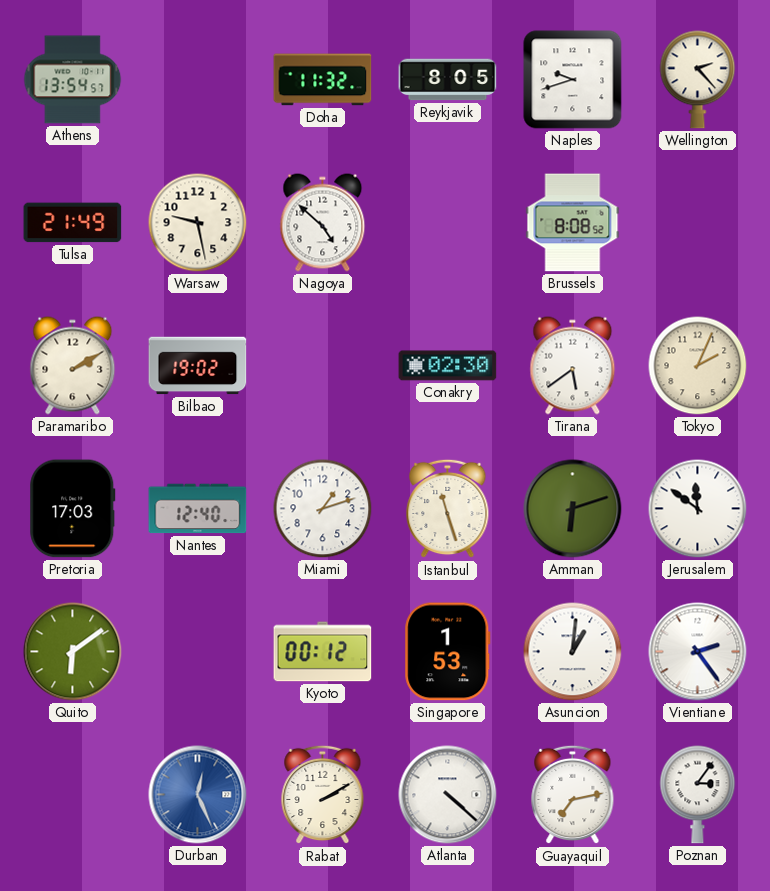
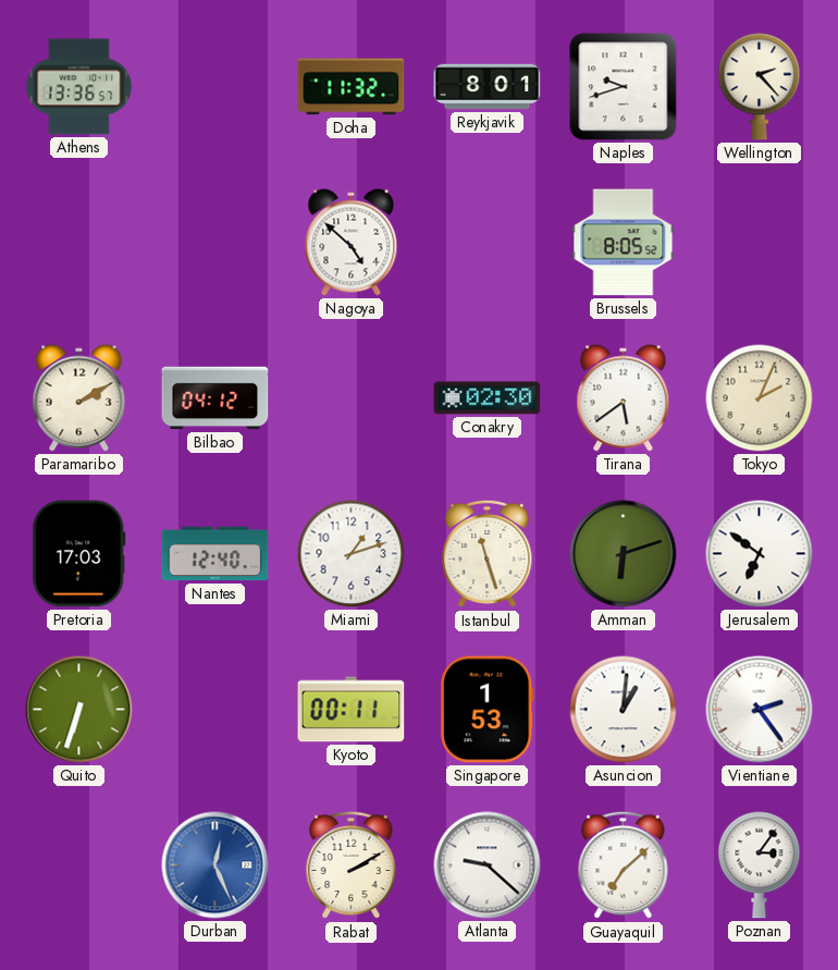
Athens: 13:54 -> 13:36 (79, 87)
Reykjavik: 8:05 -> 8:01 (488, 87)
Tulsa: 21:49 -> none (73, 223)
Warsaw: 9:28 -> none (198, 223)
Brussels: 8:08 -> 8:05 (624, 243)
Bilbao: 19:02 -> 04:12 (215, 398)
Jerusalem: 11:51 -> 6:51 (760, 554)
Quito: 6:09 -> 6:33 (79, 710)
Kyoto: 00:12 -> 00:11 (352, 710)
Atlanta: 4:22 -> 9:22 (488, 865)
Guayaquil: 7:13 -> 7:08 (624, 865)
